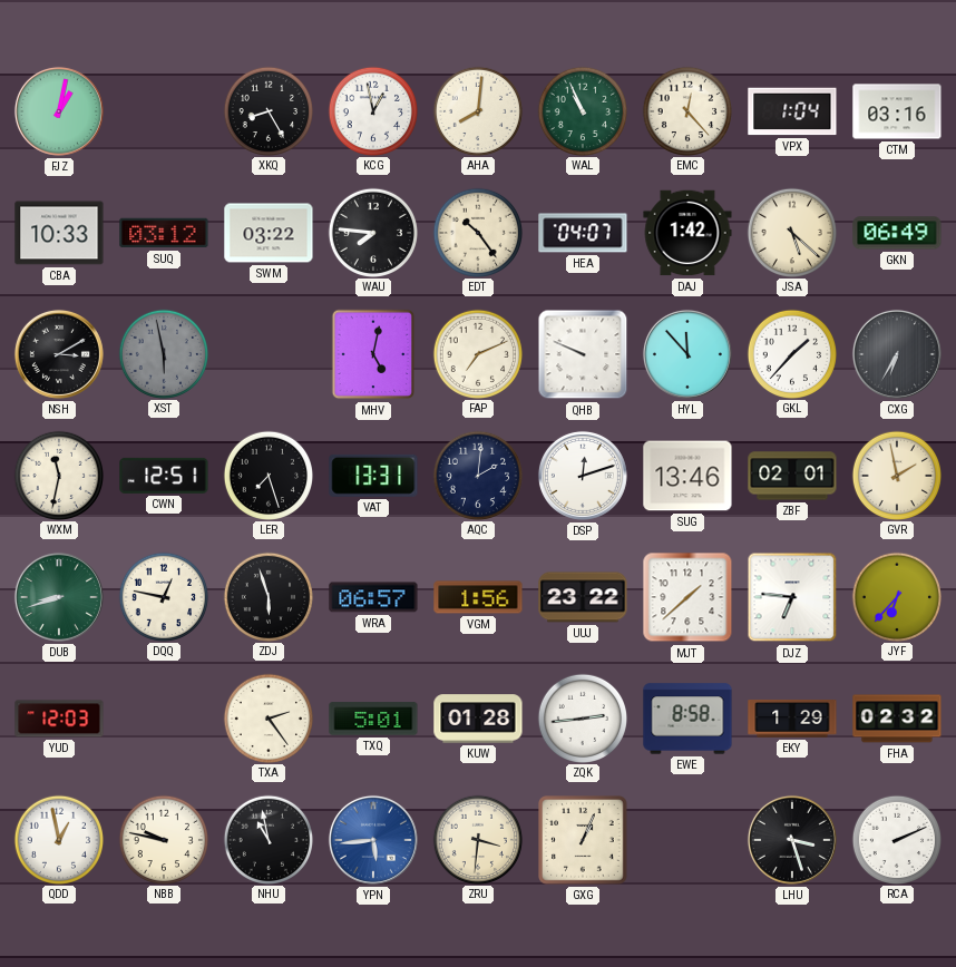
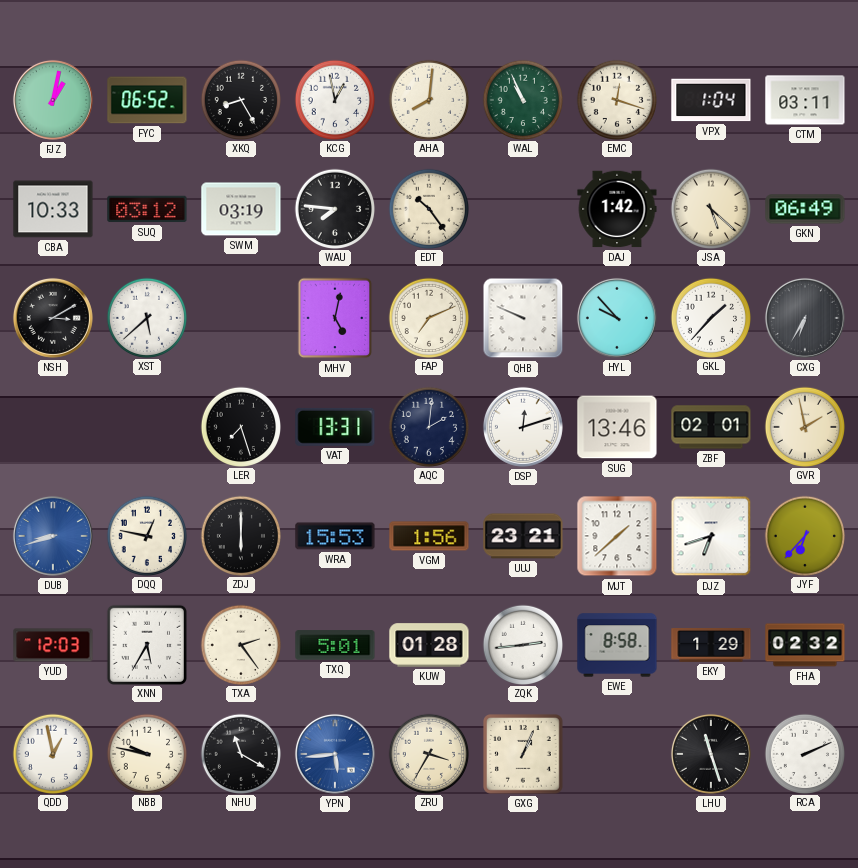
FYC: none -> 06:52 (147, 100)
EMC: 12:23 -> 12:18 (616, 99)
CTM: 03:16 -> 03:11 (805, 100)
SWM: 03:22 -> 03:19 (241, 209)
HEA: 04:07 -> none (583, 233)
XST: 5:58 -> 5:38 (146, 317)
XST dial: grey -> white (146, 317)
HYL: 11:53 -> 9:53 (617, 318)
WXM: 11:32 -> none (58, 475)
CWN: 12:51 -> none (164, 476)
DUB dial: green -> blue (53, 536)
ZDJ: 5:57 -> 6:00 (240, 535)
WRA: 06:57 -> 15:53 (335, 536)
UUJ: 23:22 -> 23:21 (523, 536)
DJZ: 6:46 -> 6:42 (711, 536)
XNN: none -> 5:35 (146, 644)
NHU: 10:58 -> 11:20 (240, 753)
ZRU: 3:31 -> 3:35 (428, 753)
LHU: 3:27 -> 11:27 (711, 754)
